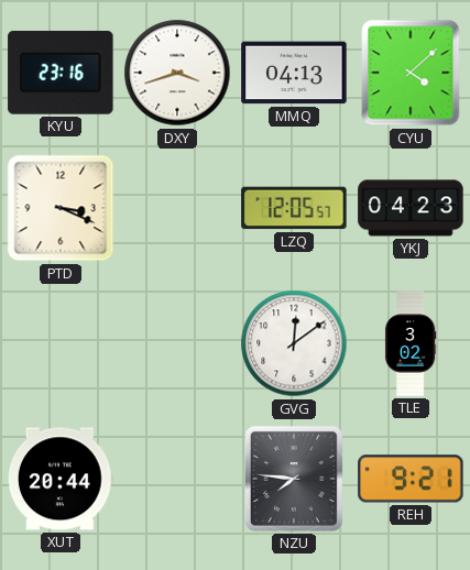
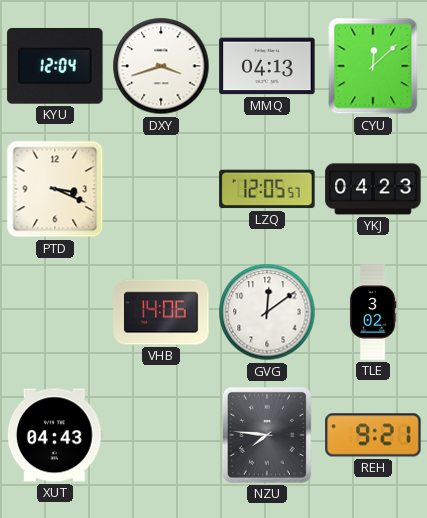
KYU: 23:16 -> 12:04 (55, 66)
CYU: 4:08 -> 12:08 (373, 66)
VHB: none -> 14:06 (161, 312)
XUT: 20:44 -> 04:43 (55, 435)
